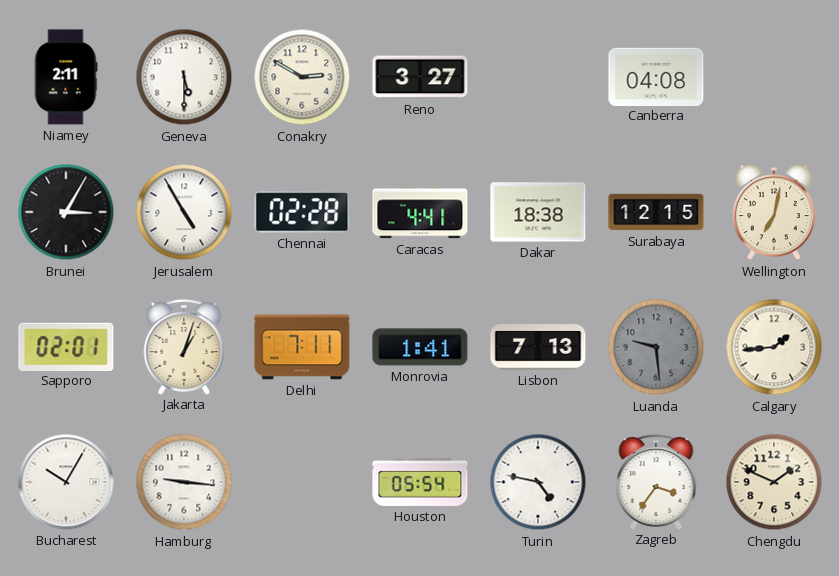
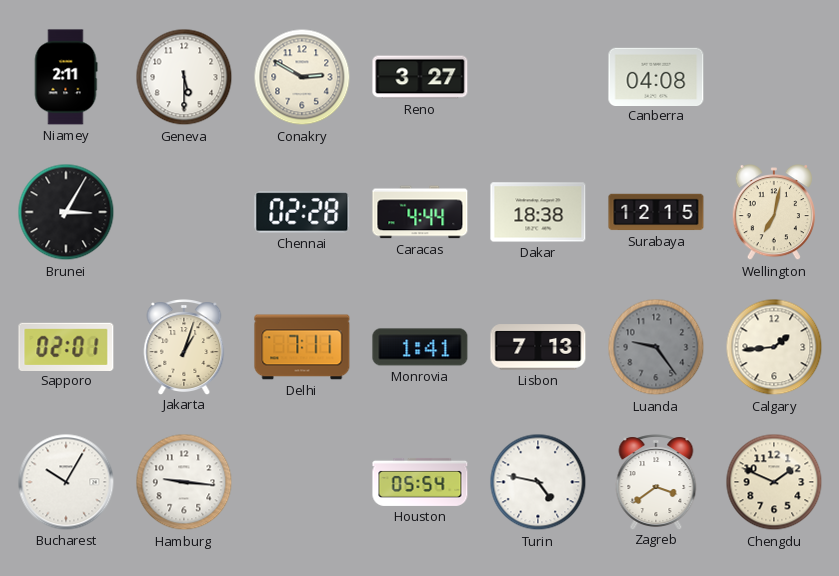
Jerusalem: 4:55 -> none (184, 212)
Caracas: 4:41 -> 4:44 (420, 212)
Luanda: 9:29 -> 9:24 (656, 347)
Zagreb: 3:36 -> 3:39 (656, 482)
